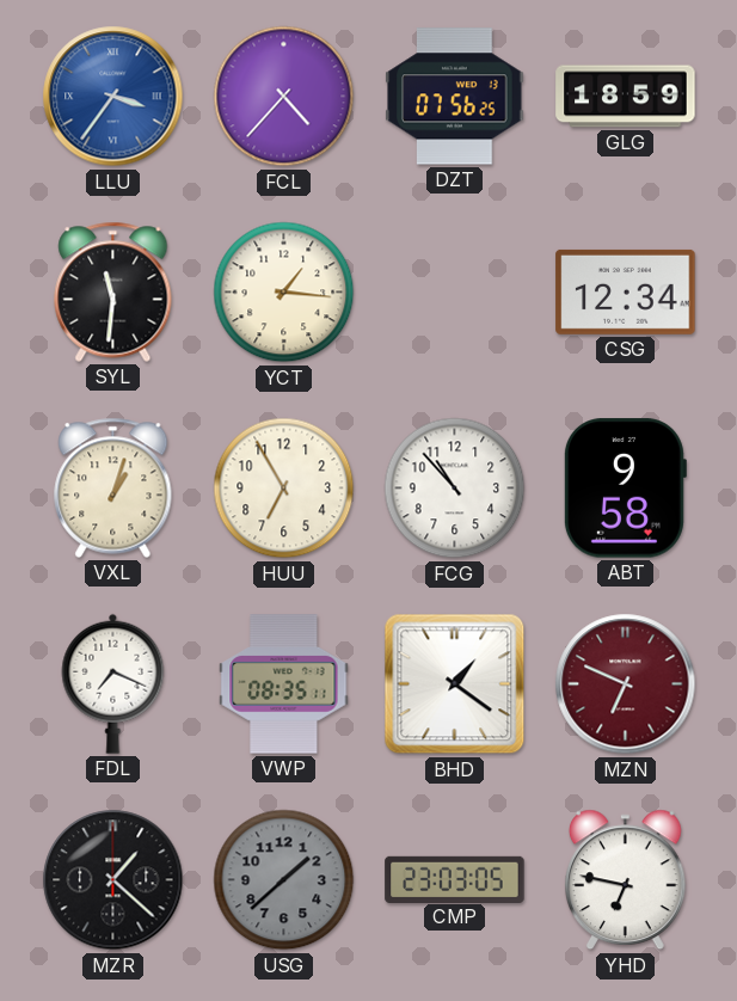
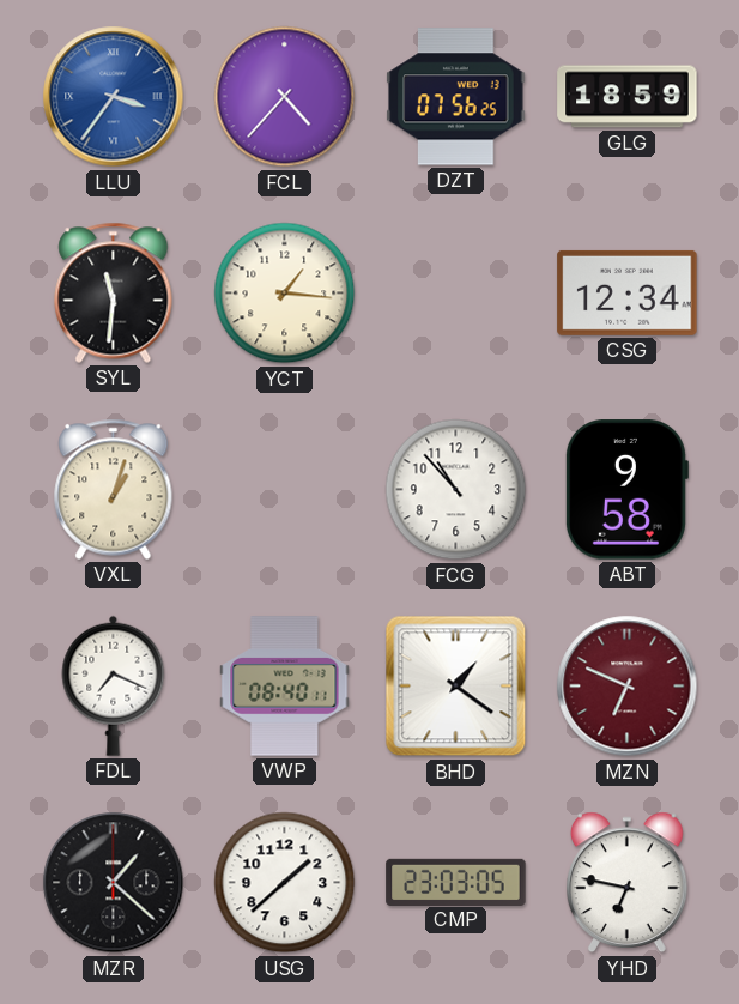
HUU: 6:55 -> none (284, 489)
VWP: 08:35 -> 08:40 (285, 687)
USG dial: grey -> white (285, 883)
